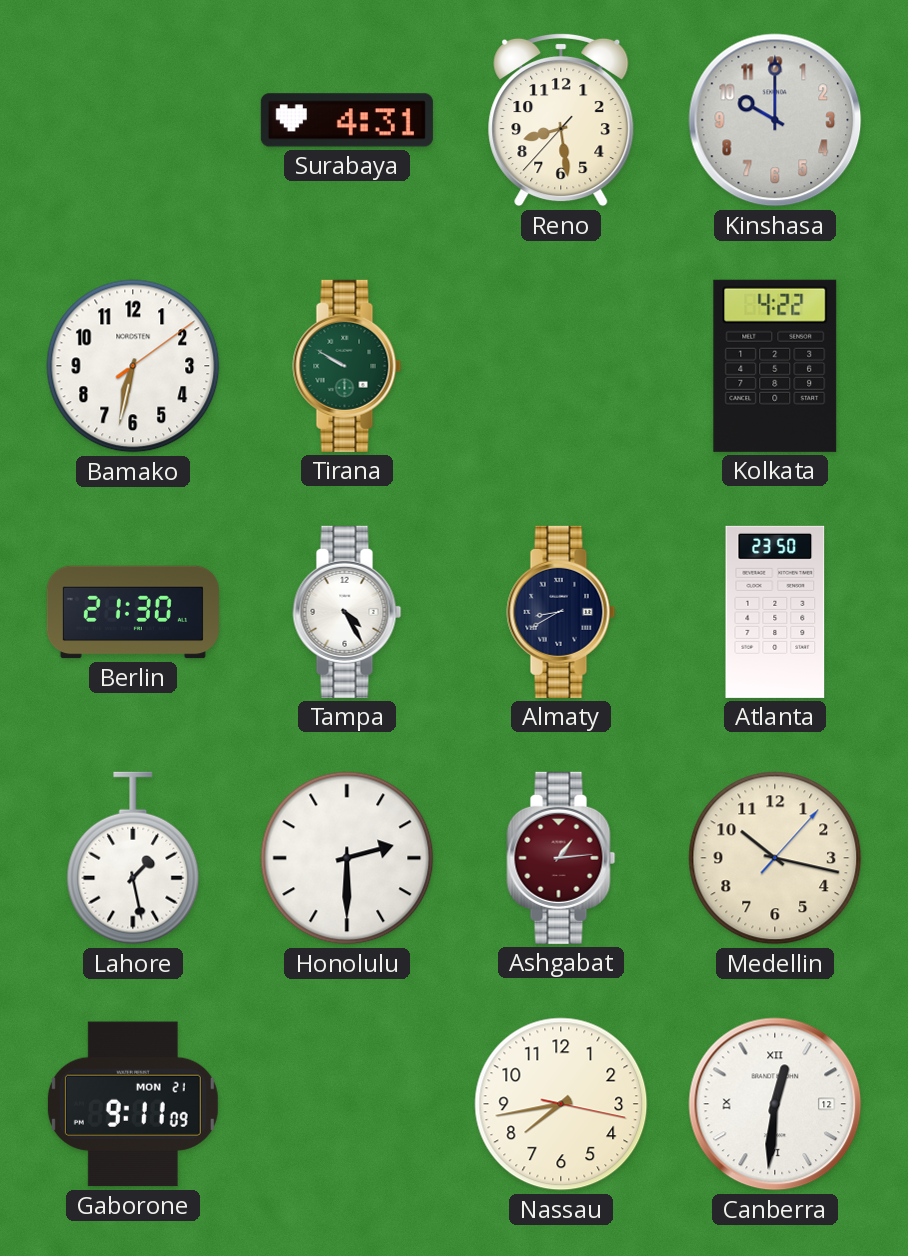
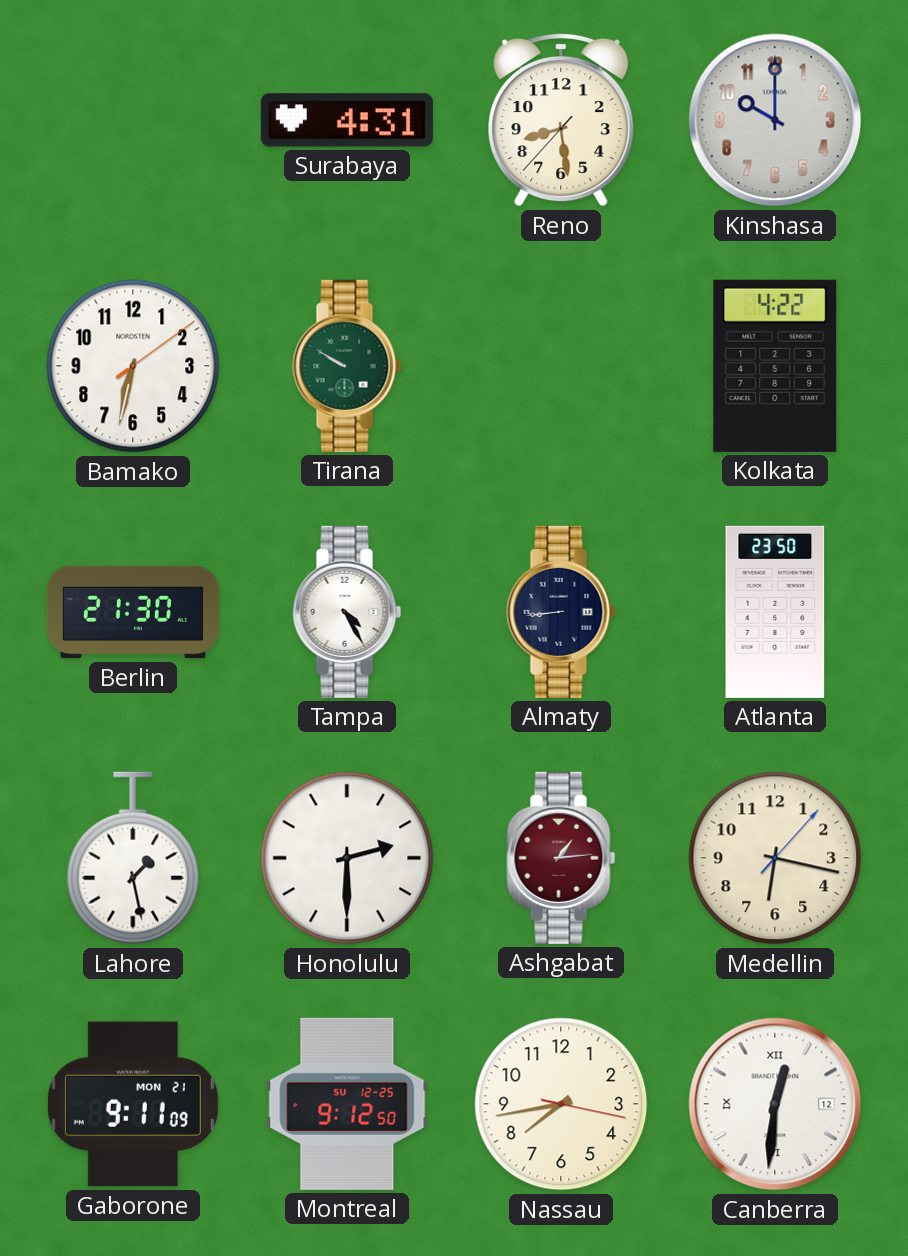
Almaty: 8:40 -> 8:44 (561, 612)
Medellin: 10:17 -> 6:17 (775, 858)
Montreal: none -> 9:12 (347, 1104)
